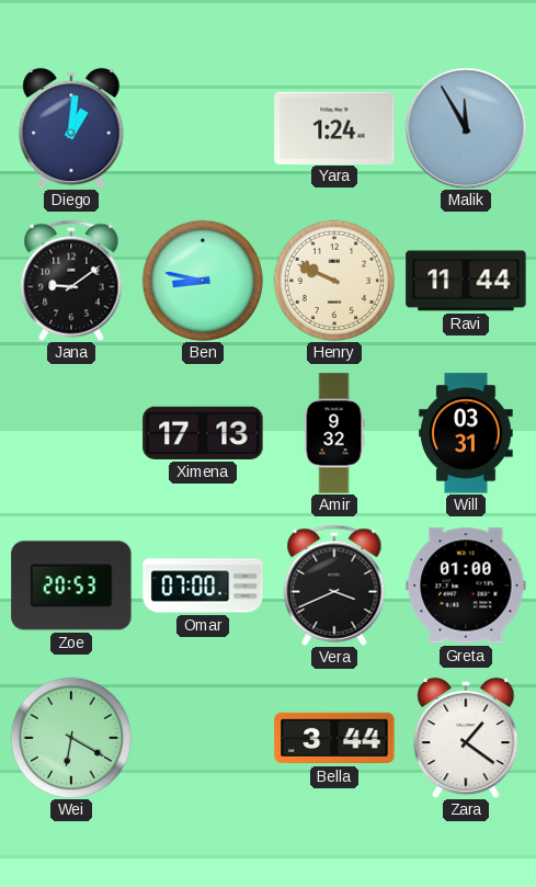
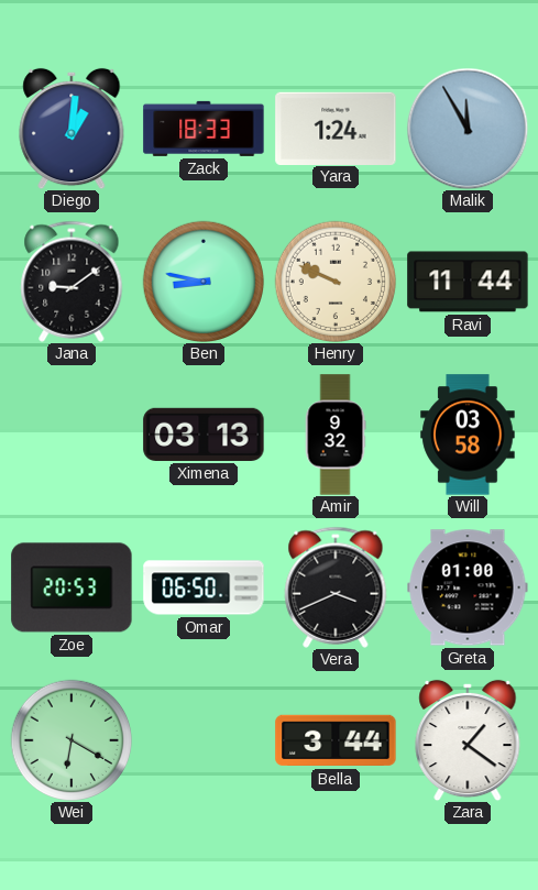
Zack: none -> 18:33 (204, 129)
Ximena: 17:13 -> 03:13 (204, 435)
Will: 03:31 -> 03:58 (468, 435)
Omar: 07:00 -> 06:50 (204, 587)
